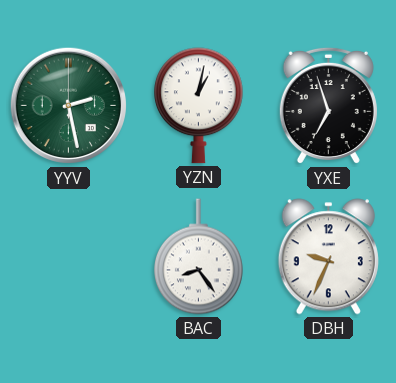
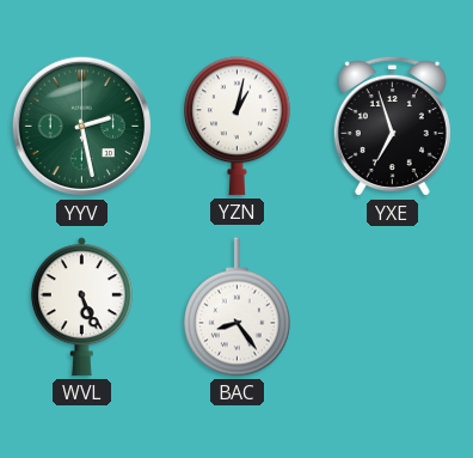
WVL: none -> 5:26 (81, 307)
DBH: 9:34 -> none (328, 257)
